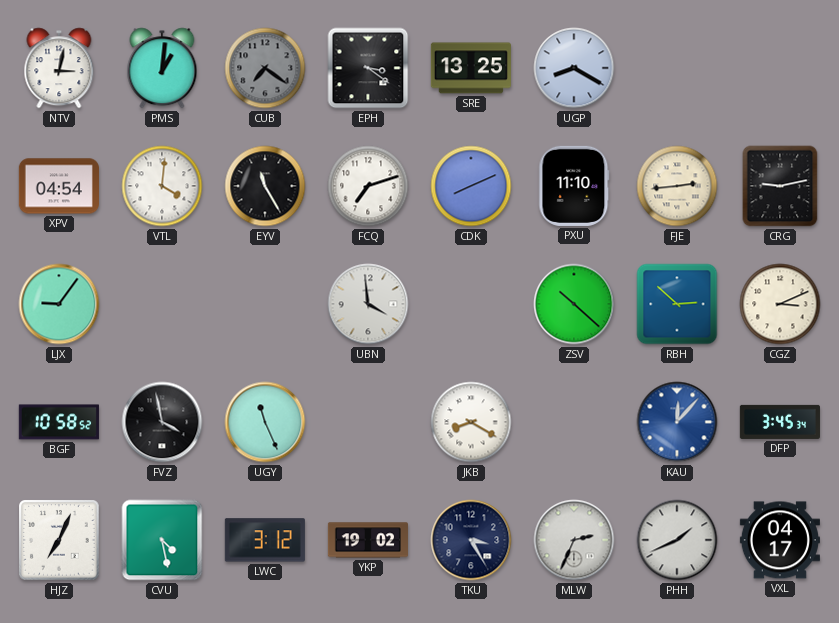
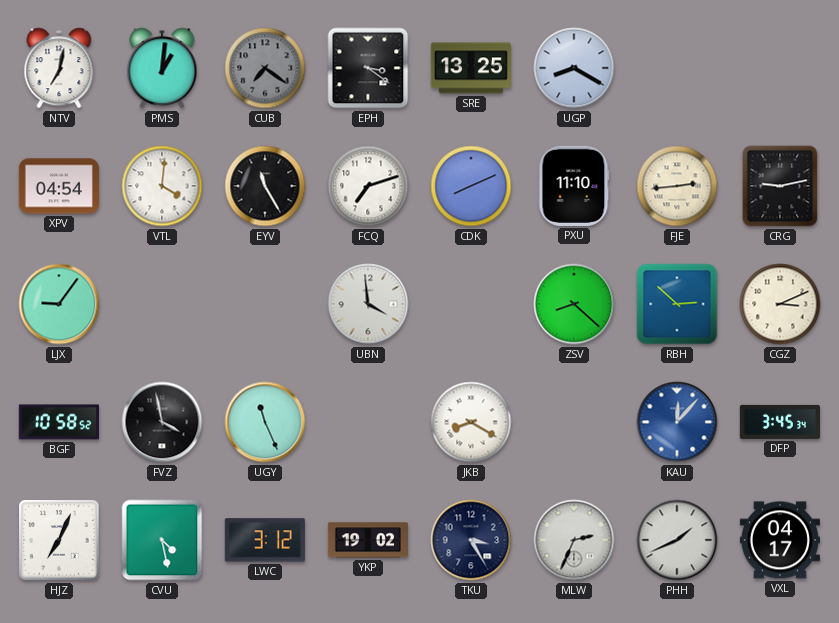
NTV: 3:02 -> 7:02 (59, 68)
ZSV: 10:22 -> 8:22 (574, 304)
